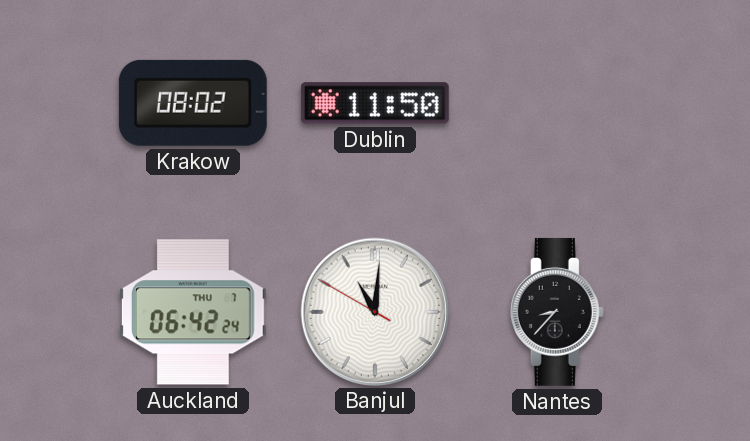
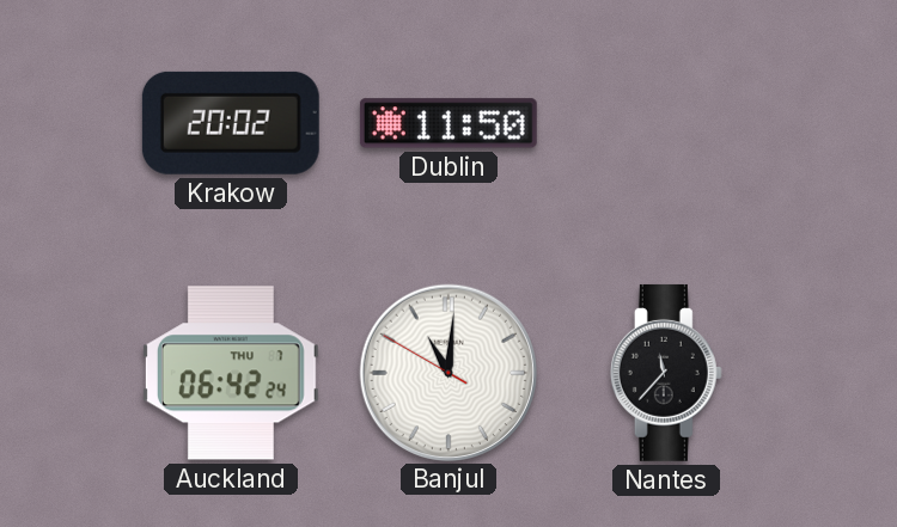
Krakow: 08:02 -> 20:02 (231, 123)
Nantes: 8:37 -> 11:37 (666, 373)
